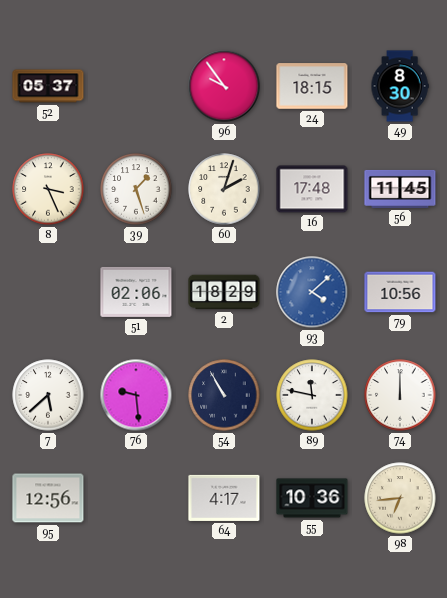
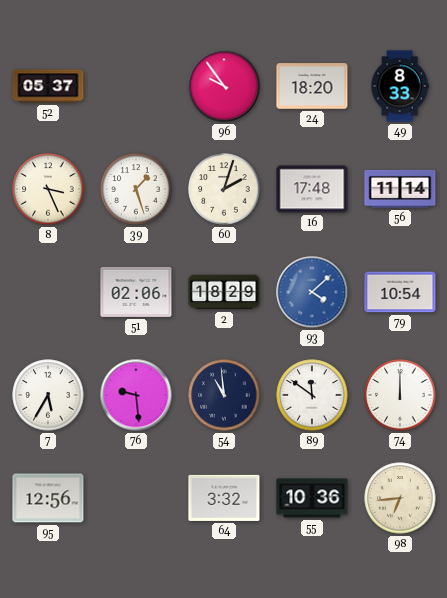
24: 18:15 -> 18:20 (312, 86)
49: 8:30 -> 8:33 (400, 86)
56: 11:45 -> 11:14 (400, 189)
79: 10:56 -> 10:54 (400, 292)
7: 5:38 -> 5:35 (48, 395)
54: 10:55 -> 10:59 (224, 395)
89: 11:47 -> 11:51 (312, 395)
64: 4:17 -> 3:32 (224, 498)
